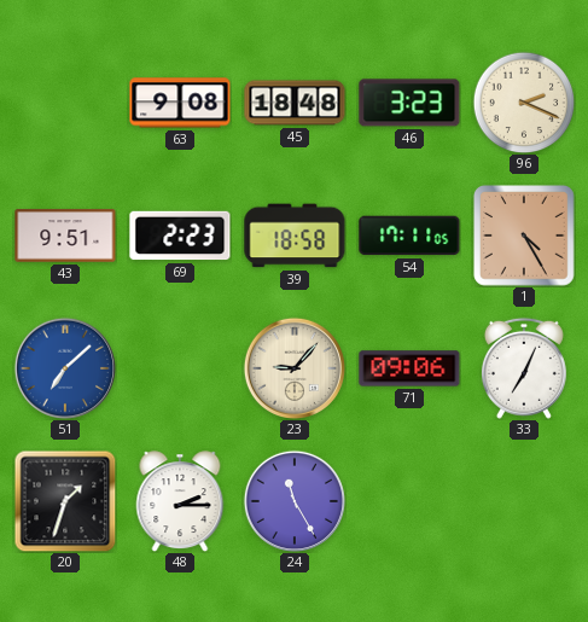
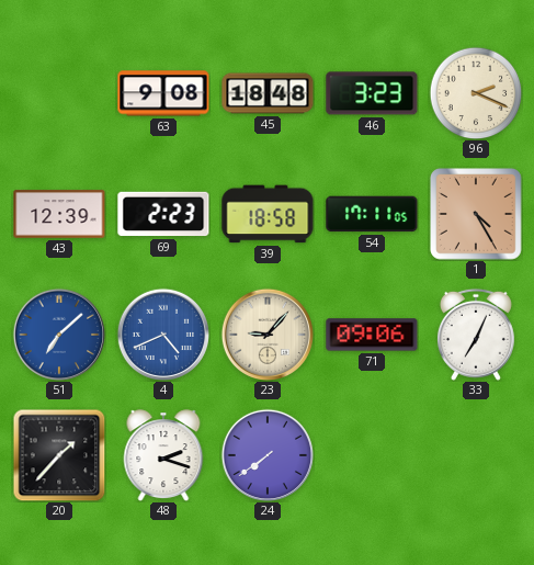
43: 9:51 -> 12:39 (59, 214)
4: none -> 4:41 (162, 334)
20: 1:33 -> 1:37 (59, 455)
48: 2:15 -> 2:18 (163, 455)
24: 11:25 -> 7:39 (266, 454)
